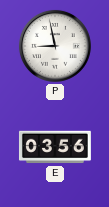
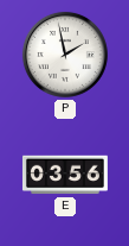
P: 8:58 -> 1:58 (65, 55)
